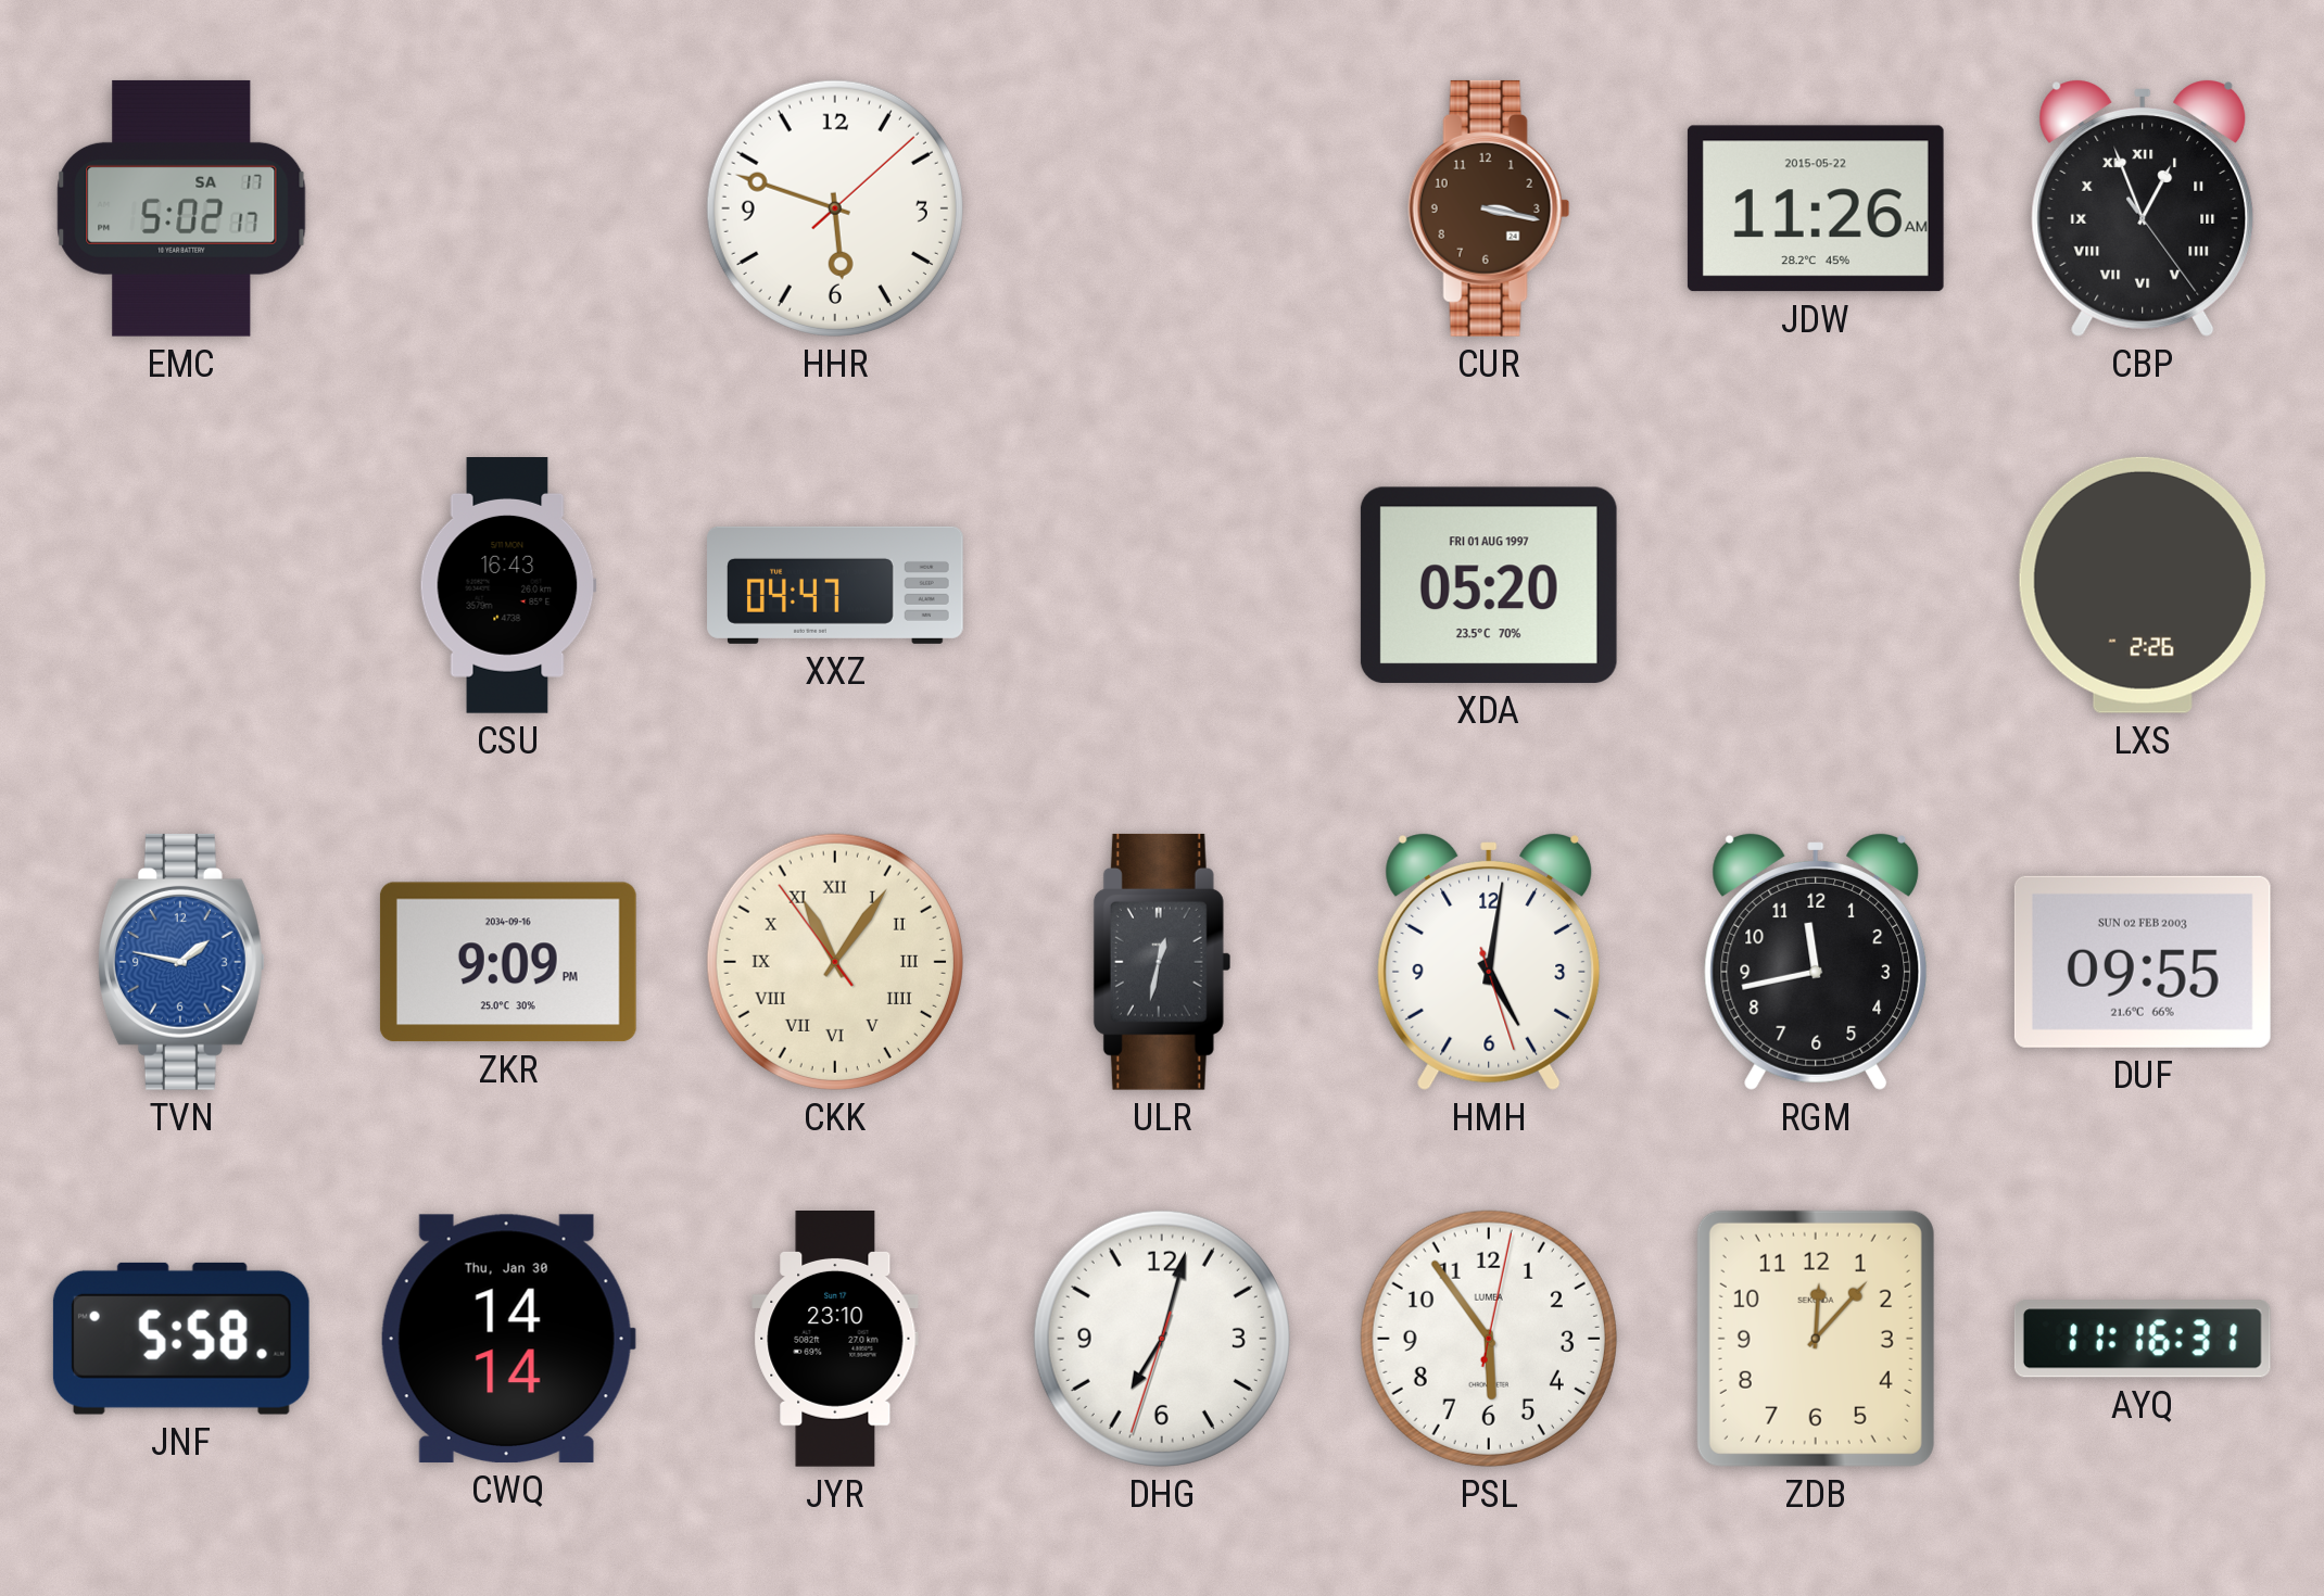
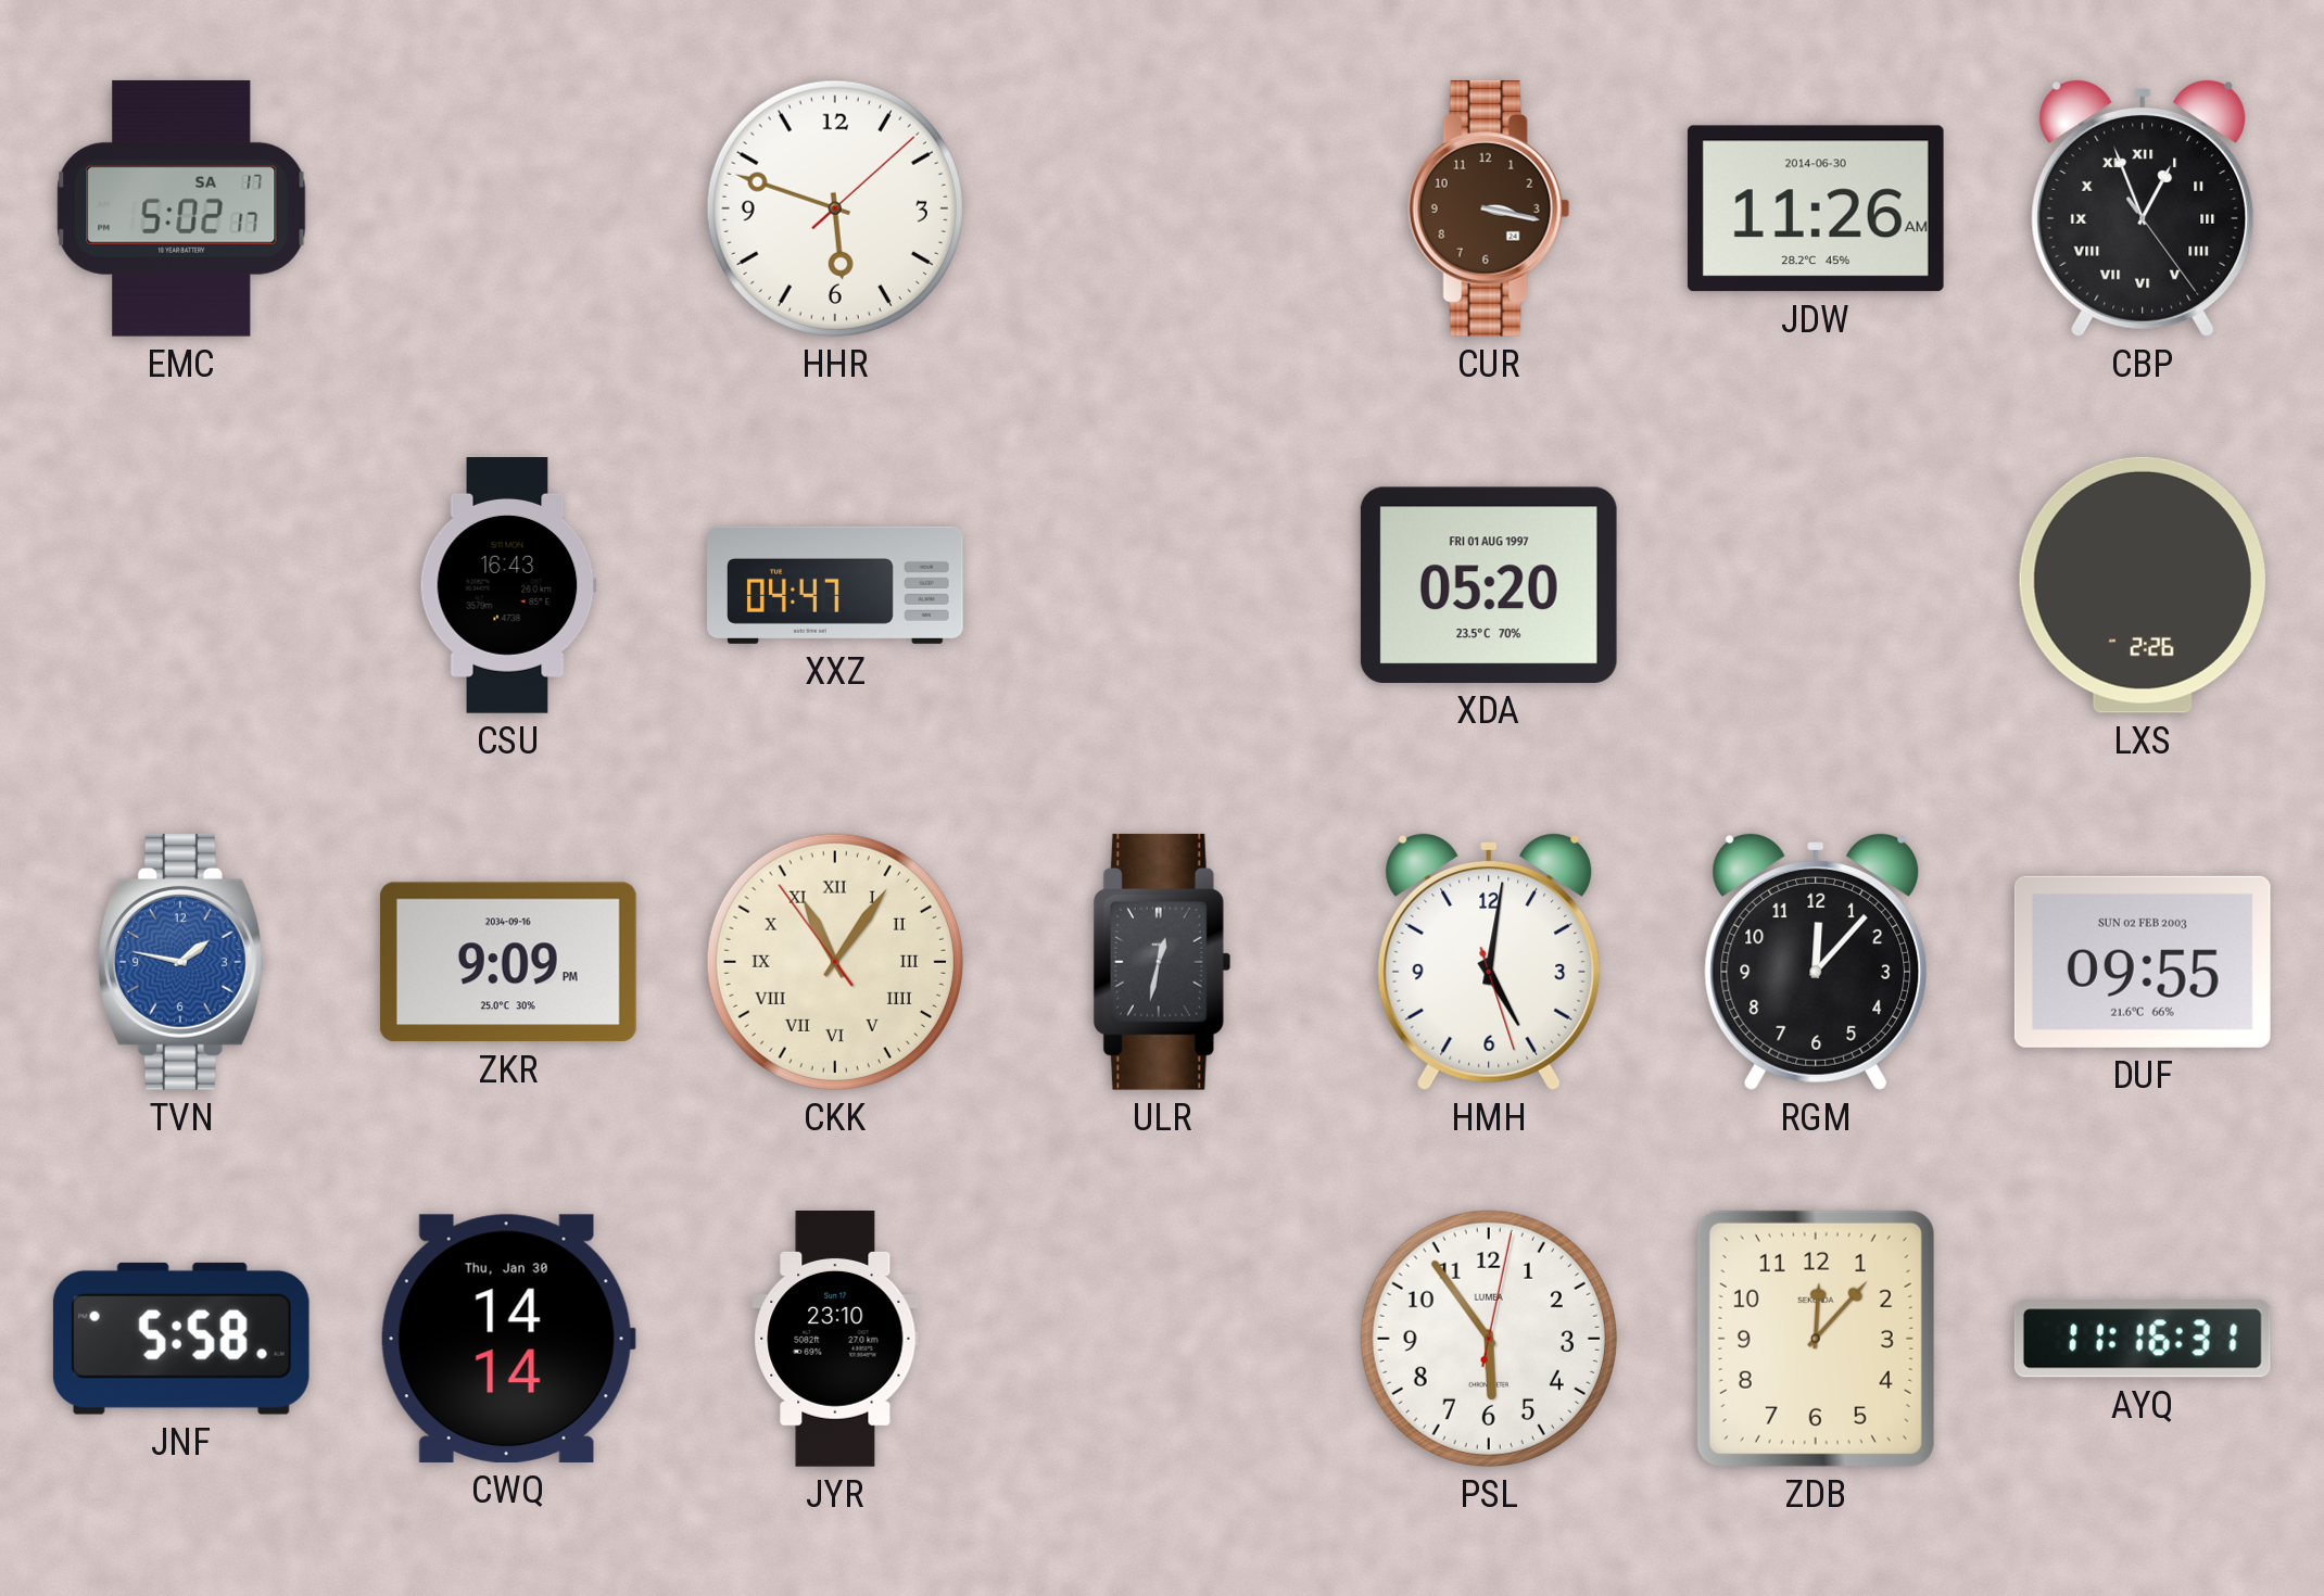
JDW date: 2015-05-22 -> 2014-06-30 (1816, 208)
RGM: 11:43 -> 12:07 (1816, 962)
DHG: 7:02 -> none (1162, 1339)
